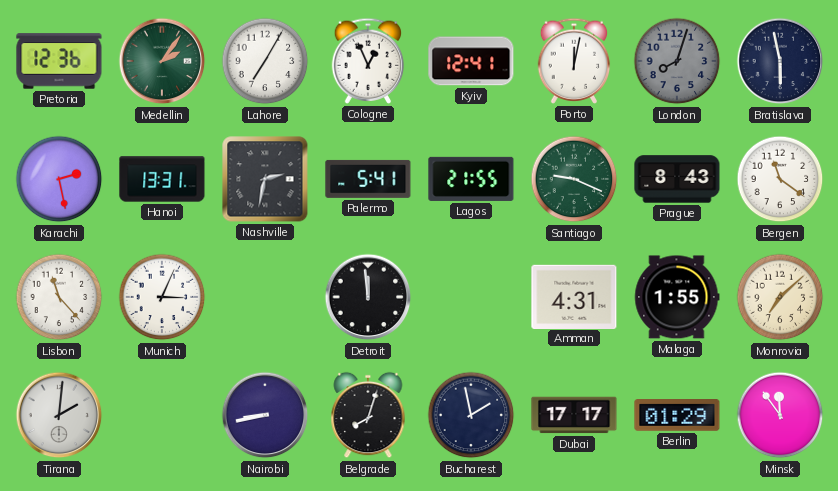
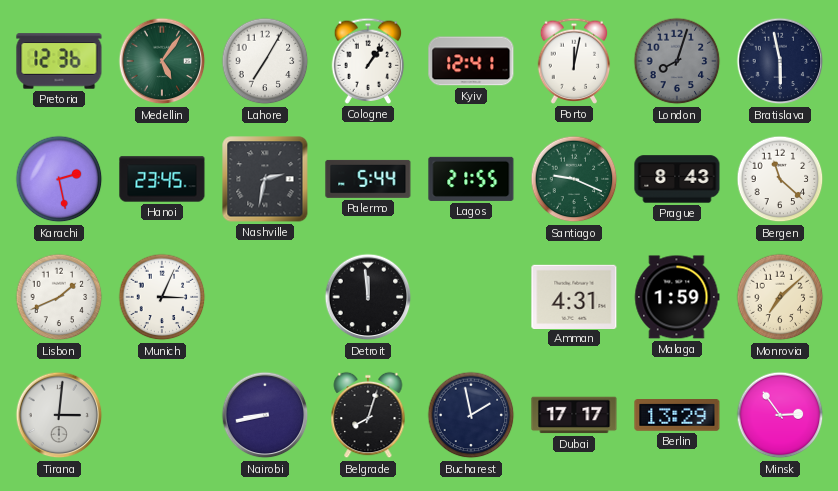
Medellin: 2:06 -> 5:06 (162, 61)
Cologne: 12:56 -> 1:06 (368, 61)
Hanoi: 13:31 -> 23:45 (162, 179)
Palermo: 5:41 -> 5:44 (368, 179)
Bergen: 11:21 -> 11:22 (780, 179)
Lisbon: 11:23 -> 1:41 (59, 297)
Malaga: 1:55 -> 1:59 (677, 297)
Tirana: 2:01 -> 3:01 (59, 415)
Berlin: 01:29 -> 13:29 (677, 416)
Minsk: 11:54 -> 2:54 (780, 415)
